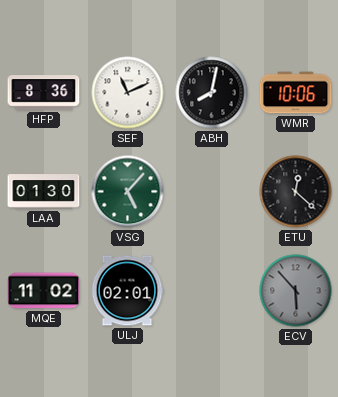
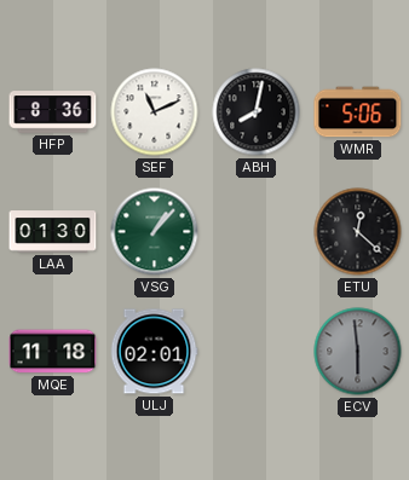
WMR: 10:06 -> 5:06 (358, 112)
VSG: 5:07 -> 1:07 (155, 232)
MQE: 11:02 -> 11:18 (53, 352)
ECV: 5:53 -> 5:59 (358, 352)
